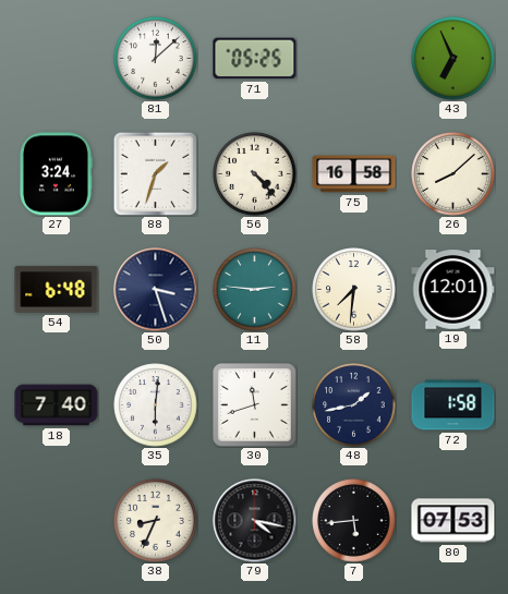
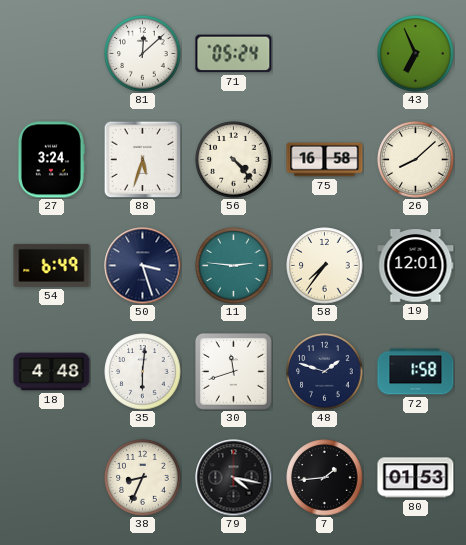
71: 05:25 -> 05:24 (234, 54)
88: 1:33 -> 5:33 (142, 159)
54: 6:48 -> 6:49 (52, 265)
58: 7:31 -> 7:36 (325, 266)
18: 7:40 -> 4:48 (52, 372)
48: 1:43 -> 1:48 (325, 372)
7: 5:44 -> 1:44 (325, 478)
80: 07:53 -> 01:53 (416, 478)
